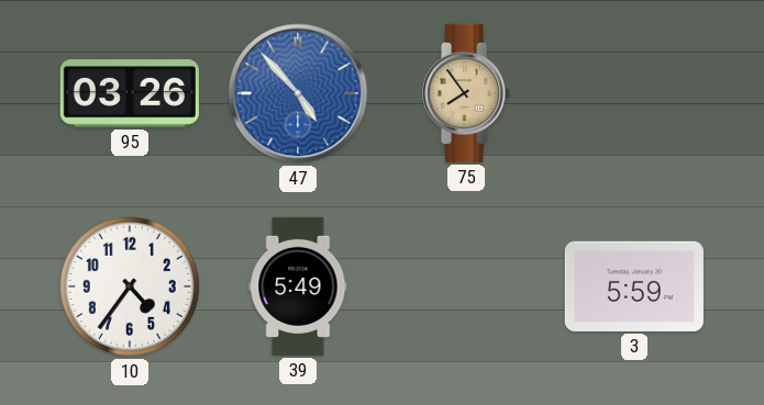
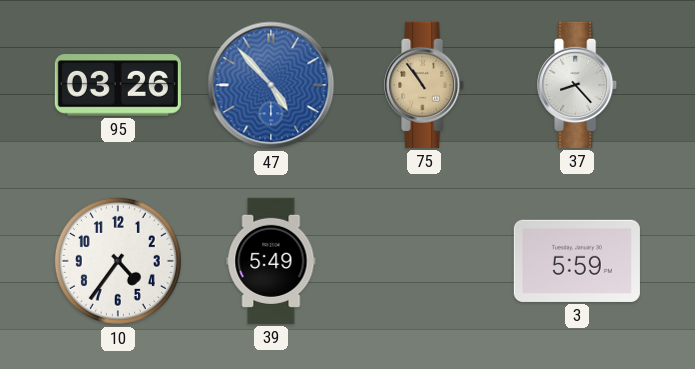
75: 7:54 -> 10:54 (425, 85)
37: none -> 8:23 (578, 85)
